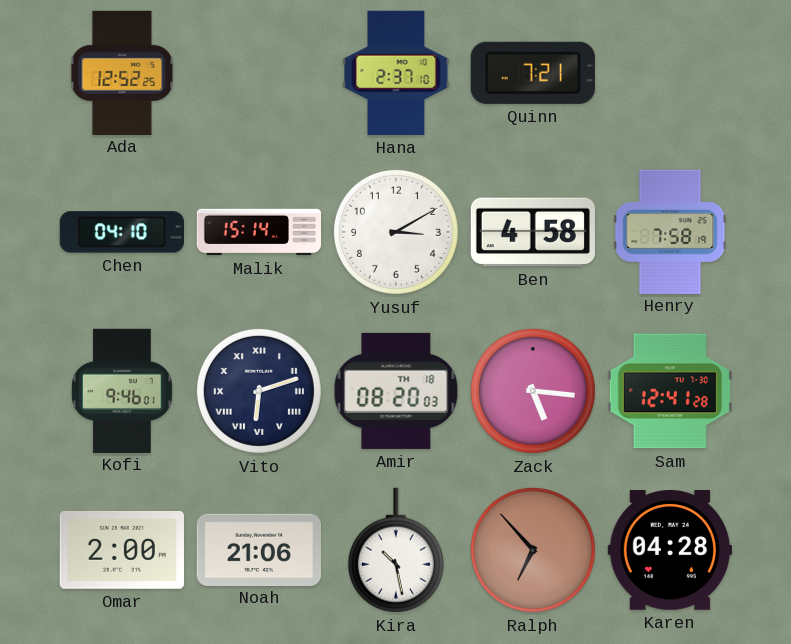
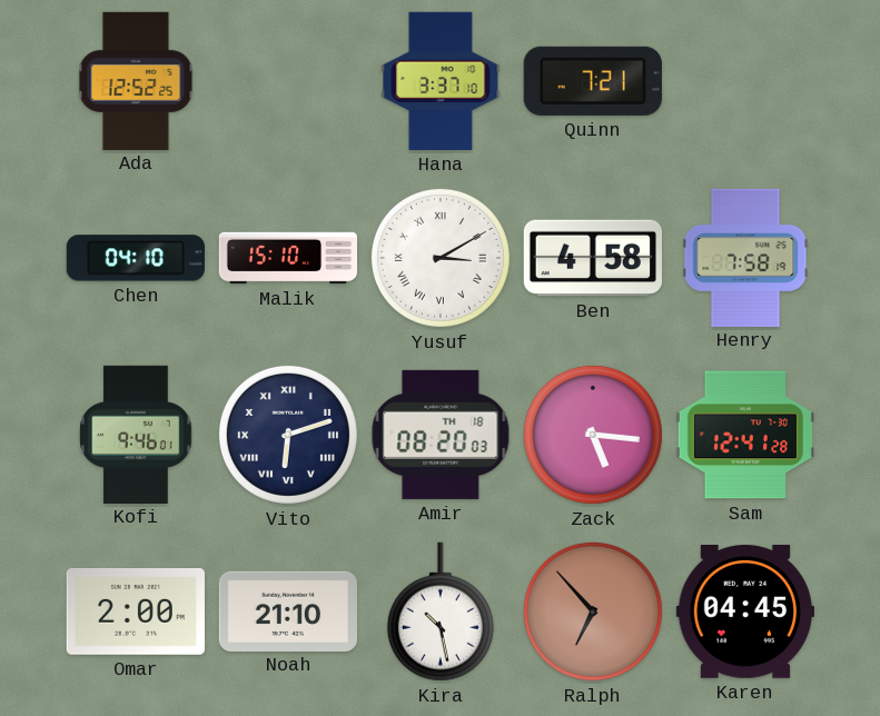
Hana: 2:37 -> 3:37 (441, 81)
Malik: 15:14 -> 15:10 (288, 258)
Yusuf numerals: Arabic -> Roman (441, 258)
Noah: 21:06 -> 21:10 (288, 610)
Karen: 04:28 -> 04:45 (745, 613)
